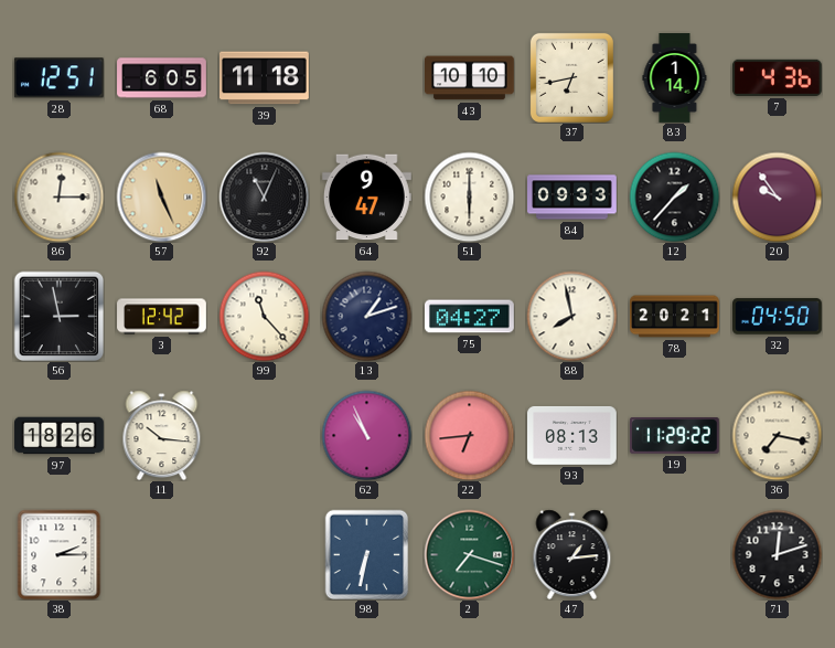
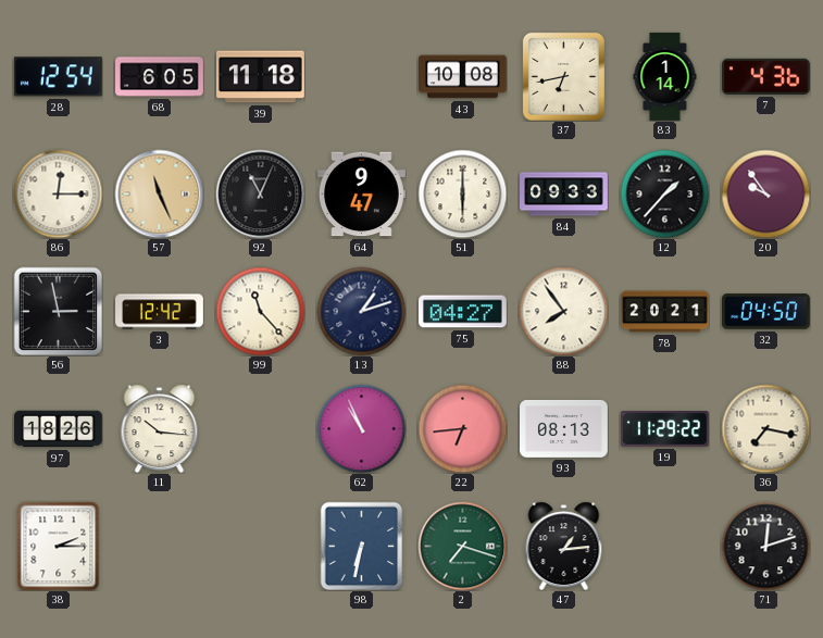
28: 12:51 -> 12:54 (58, 77)
43: 10:10 -> 10:08 (463, 77)
88: 7:58 -> 7:54 (563, 311)
